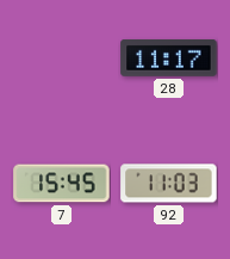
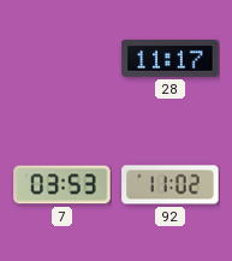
7: 15:45 -> 03:53 (63, 185)
92: 11:03 -> 11:02 (171, 185)
